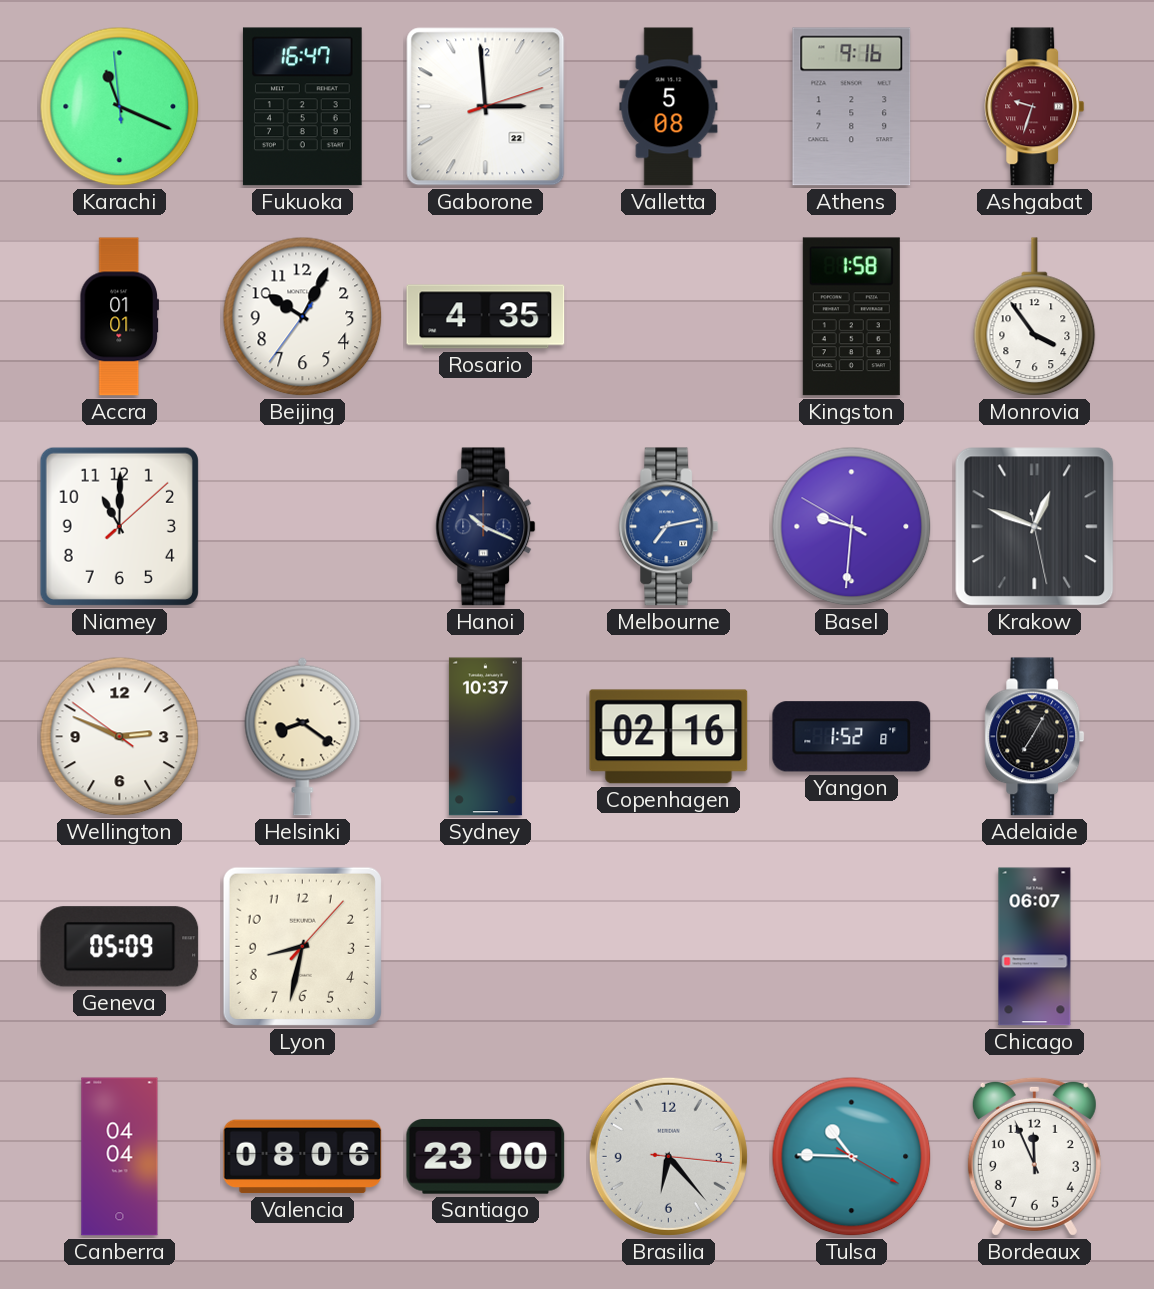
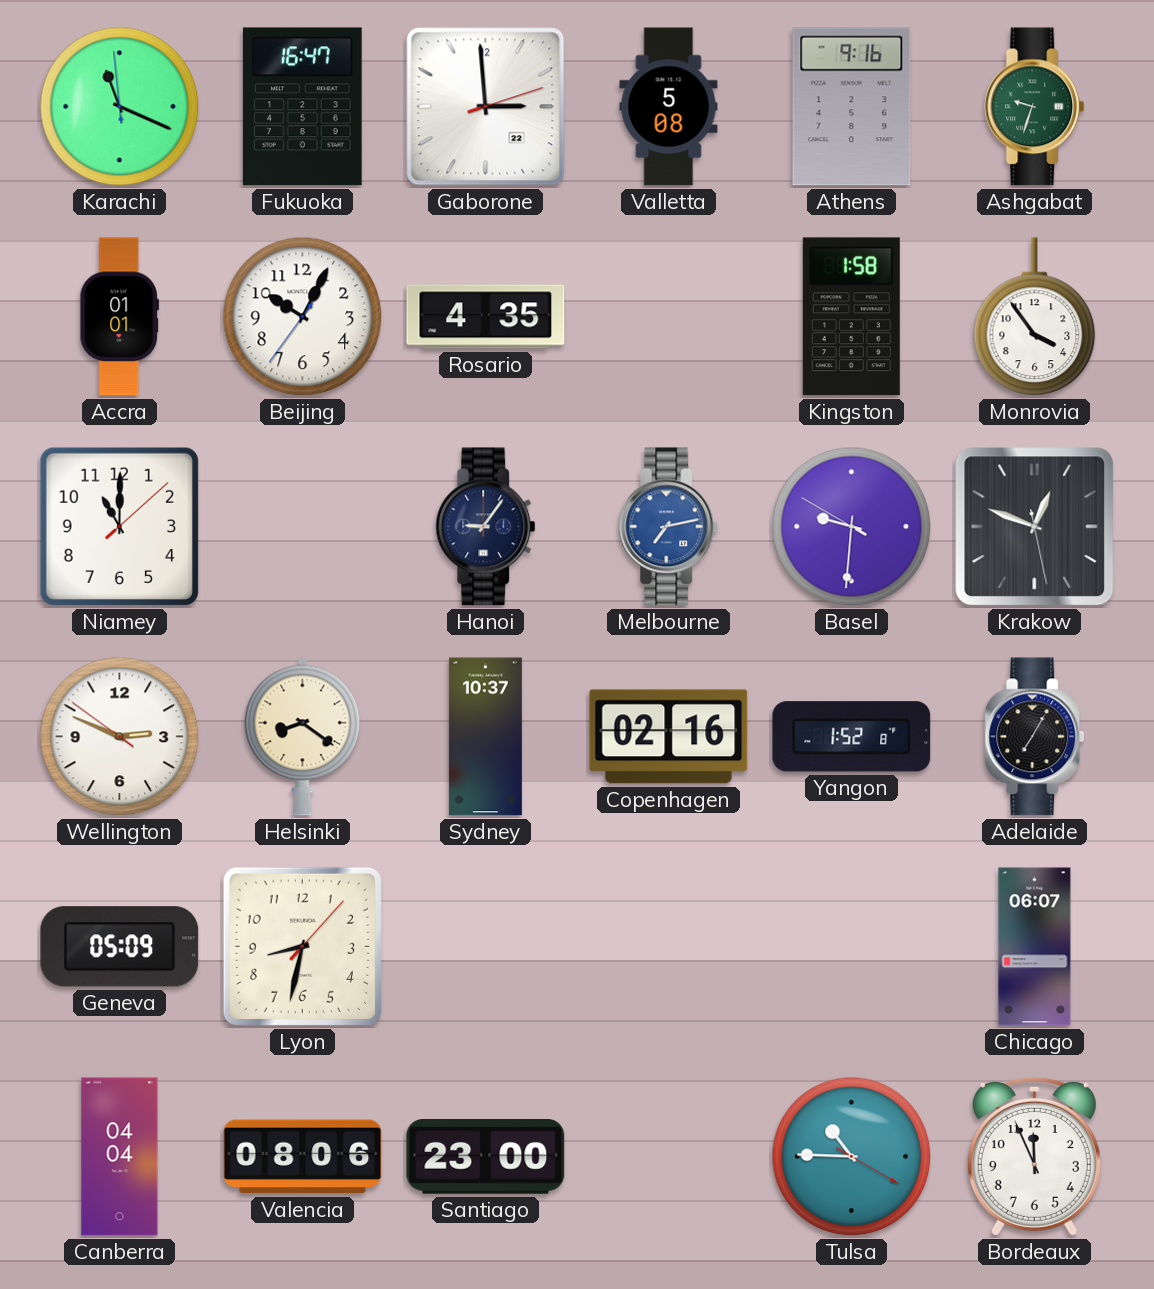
Ashgabat dial: burgundy -> green (1035, 107)
Hanoi: 10:19 -> 9:06 (486, 527)
Brasilia: 6:23 -> none (668, 1156)
